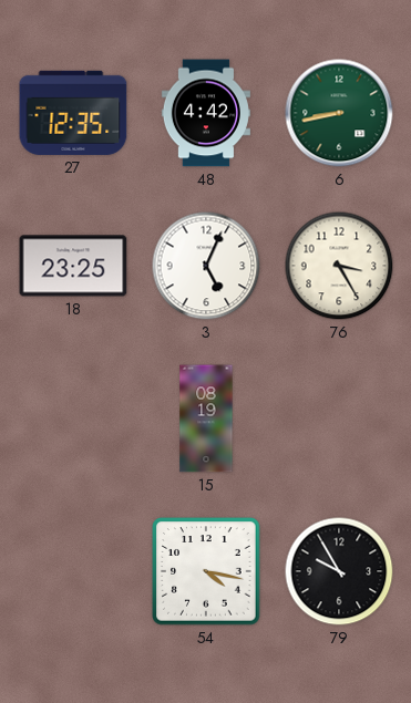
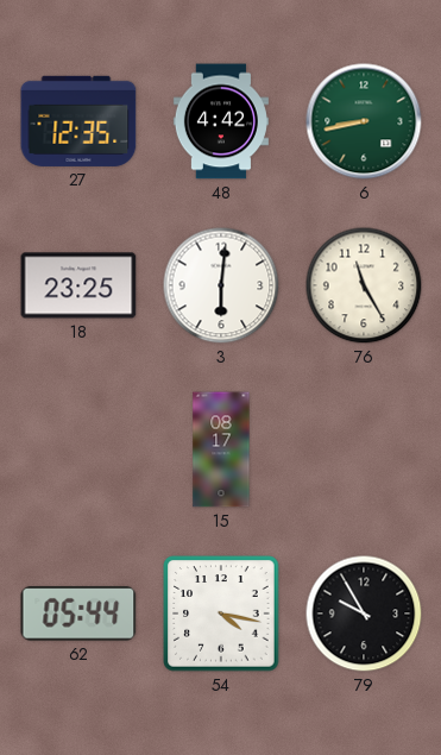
3: 5:04 -> 6:01 (221, 285)
76: 3:25 -> 11:25 (364, 285)
15: 08:19 -> 08:17 (221, 449)
62: none -> 05:44 (78, 614)
